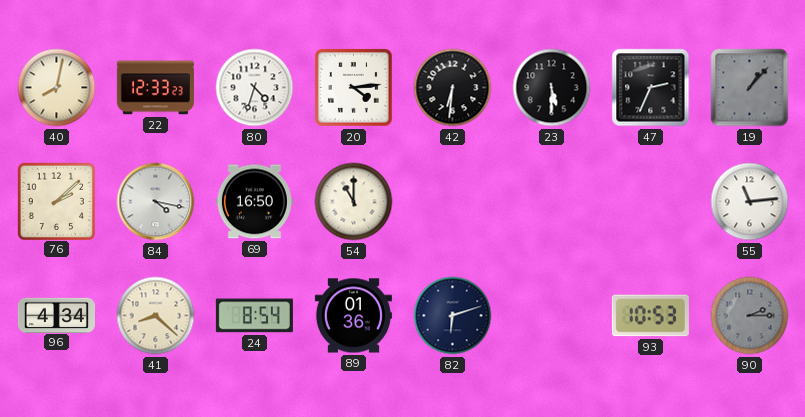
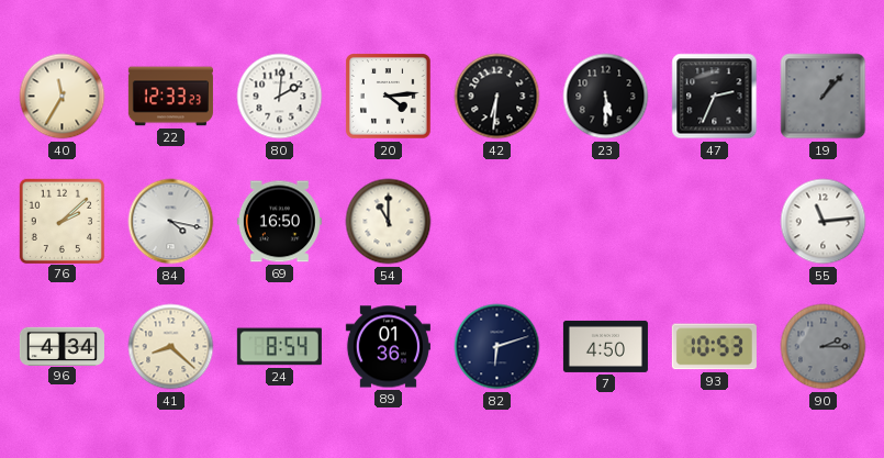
40: 8:02 -> 11:35 (63, 97)
80: 4:33 -> 2:01 (280, 97)
7: none -> 4:50 (605, 346)
